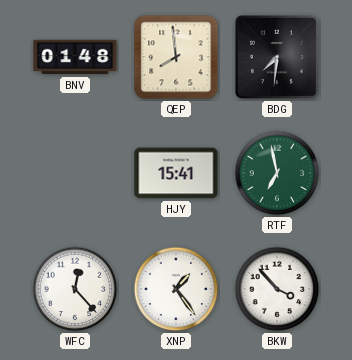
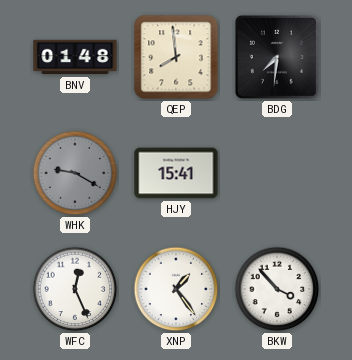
WHK: none -> 9:20 (75, 173)
RTF: 6:58 -> none (277, 173)
WFC: 12:23 -> 12:26 (75, 289)
